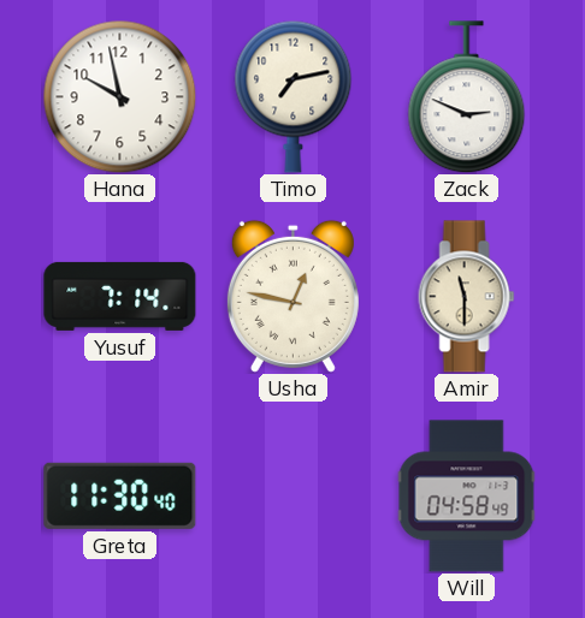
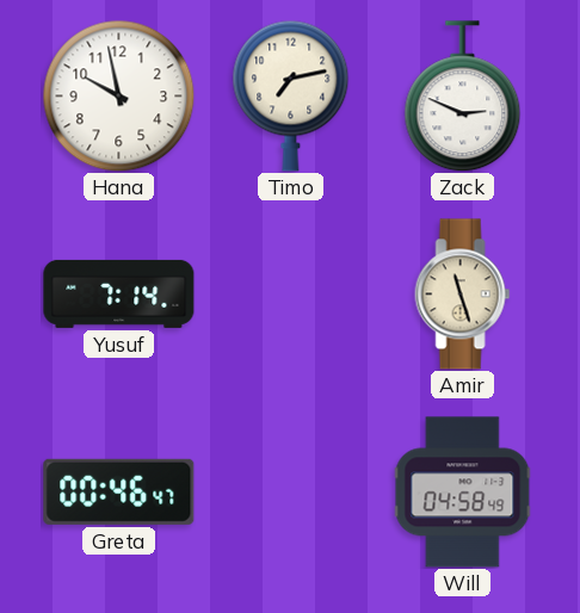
Usha: 12:47 -> none (292, 296)
Amir: 11:30 -> 11:27 (463, 295)
Greta: 11:30 -> 00:46 (119, 491)
